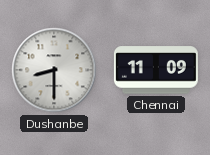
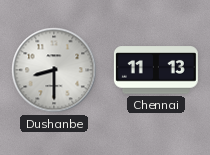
Chennai: 11:09 -> 11:13 (156, 70)
